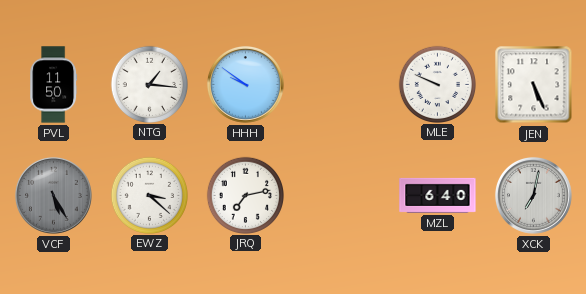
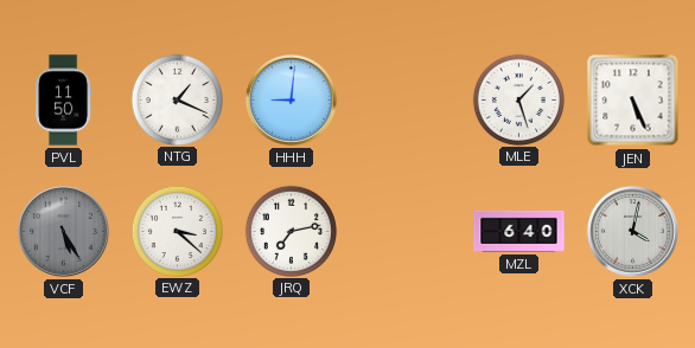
NTG: 1:16 -> 1:19 (177, 99)
HHH: 9:51 -> 9:01 (291, 99)
MLE: 9:49 -> 1:27 (518, 99)
XCK: 7:02 -> 4:02 (632, 231)
